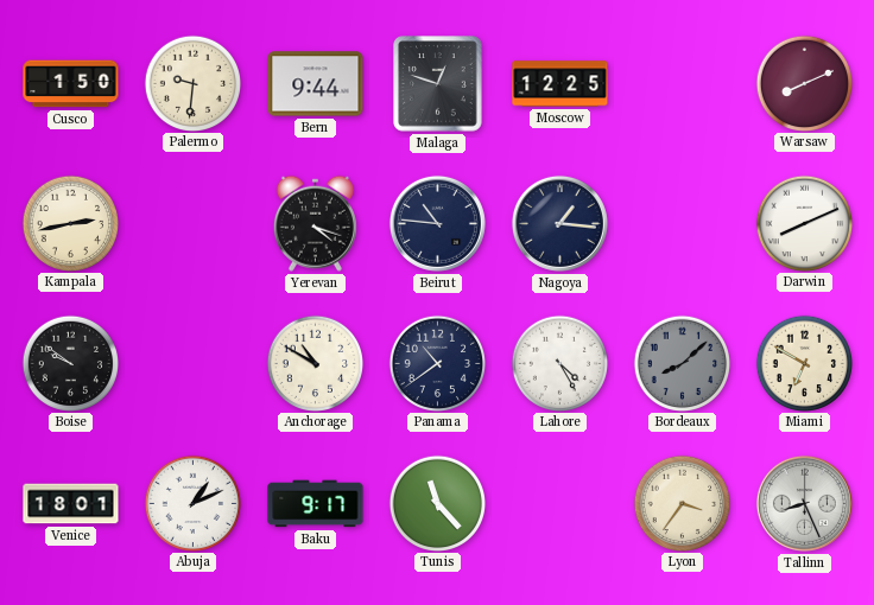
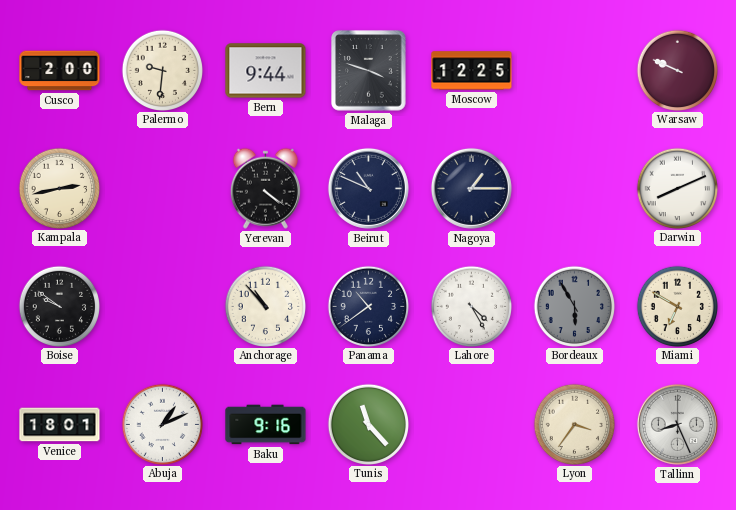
Cusco: 1:50 -> 2:00 (60, 71)
Malaga: 12:48 -> 3:48 (369, 71)
Warsaw: 8:11 -> 9:49 (677, 70)
Yerevan: 4:18 -> 4:21 (265, 188)
Beirut: 10:46 -> 10:49 (368, 188)
Nagoya: 1:16 -> 1:15 (471, 188)
Anchorage: 10:50 -> 10:53 (265, 306)
Bordeaux: 8:08 -> 5:55 (574, 306)
Baku: 9:17 -> 9:16 (266, 425)
